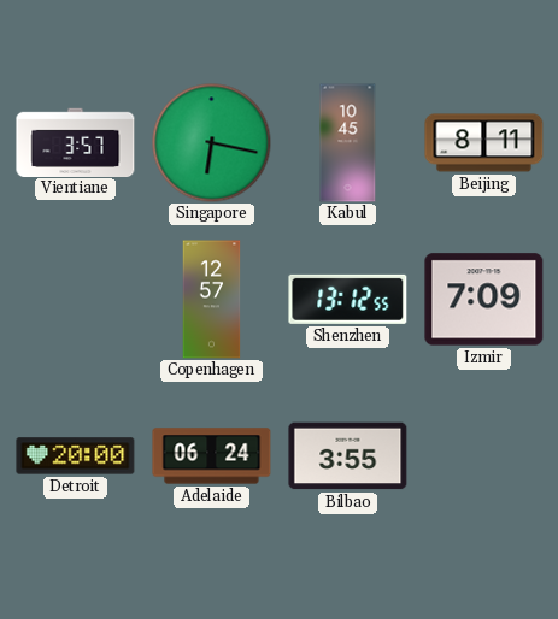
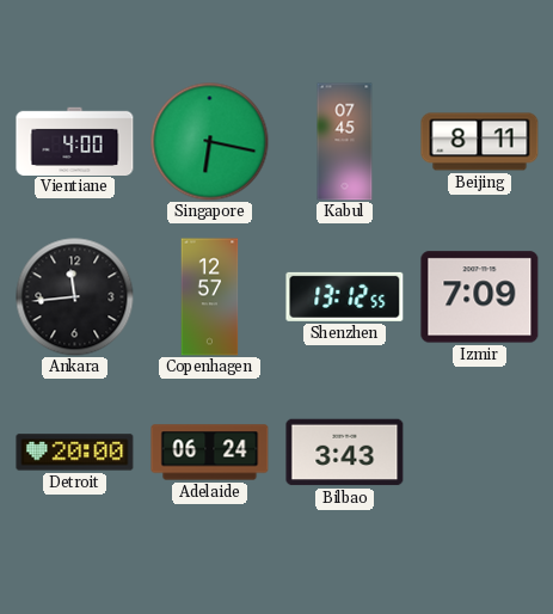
Vientiane: 3:57 -> 4:00 (75, 141)
Kabul: 10:45 -> 07:45 (345, 142)
Ankara: none -> 11:44 (75, 297)
Bilbao: 3:55 -> 3:43 (345, 453)
